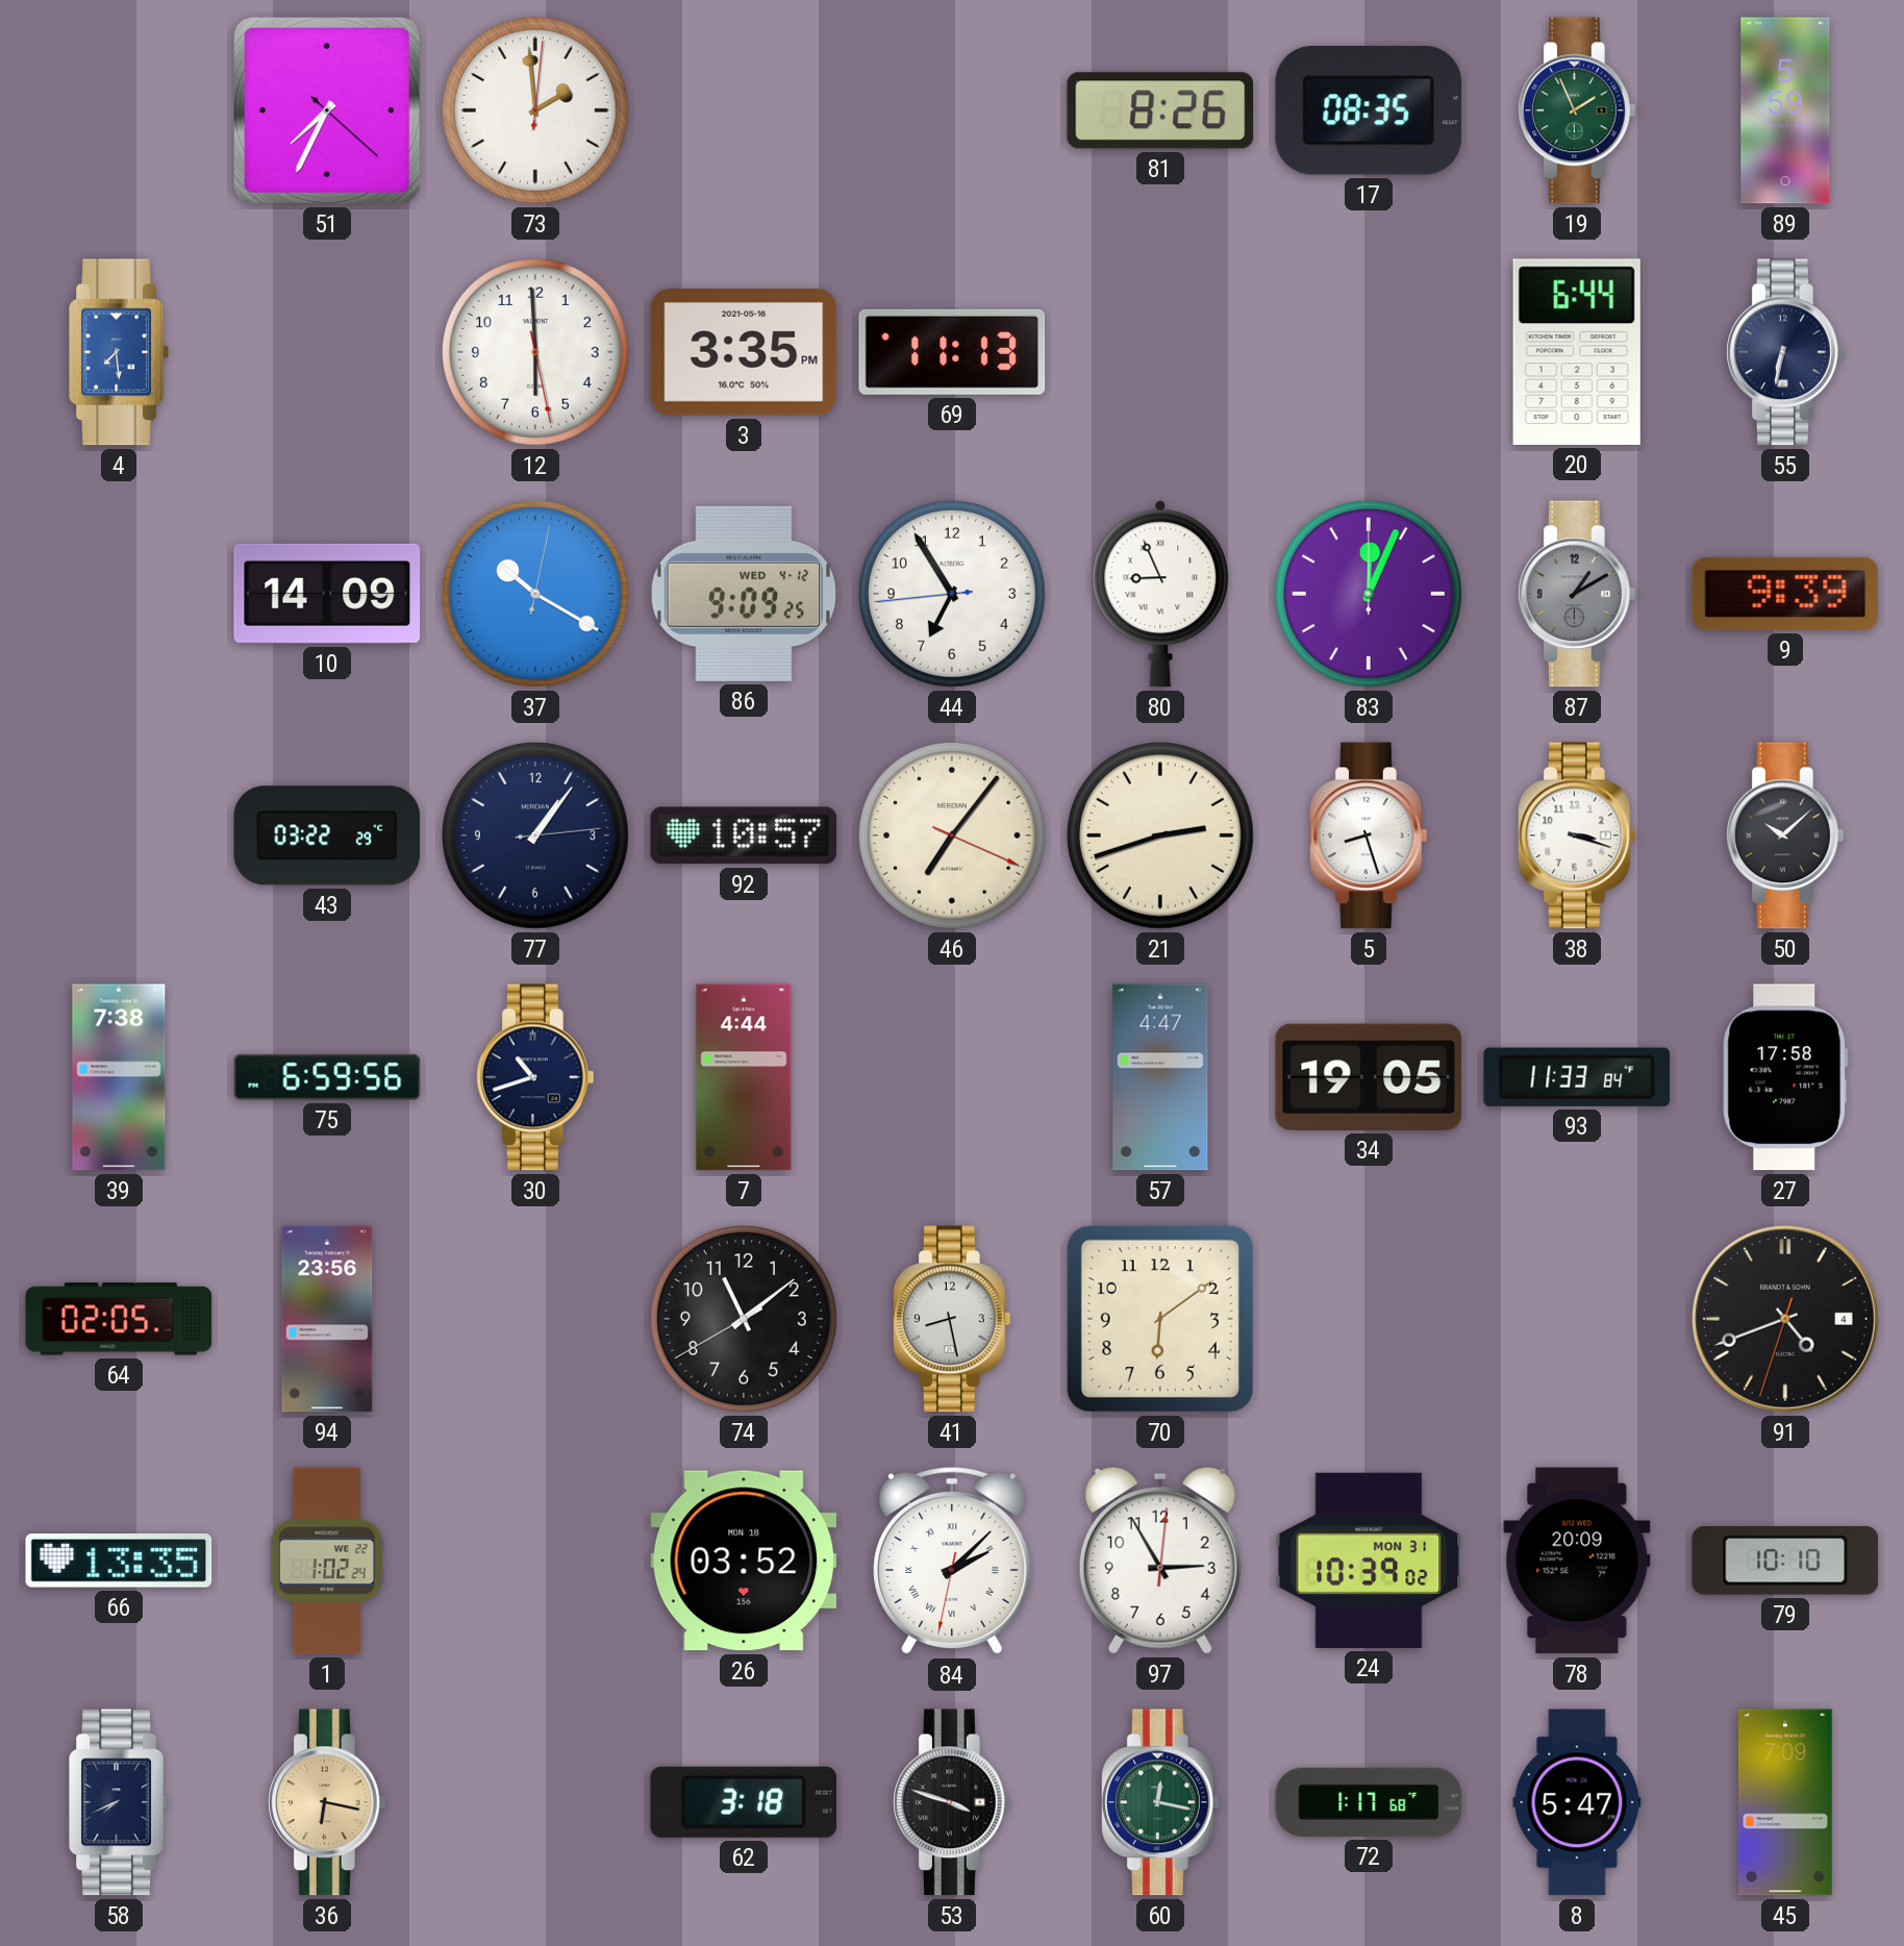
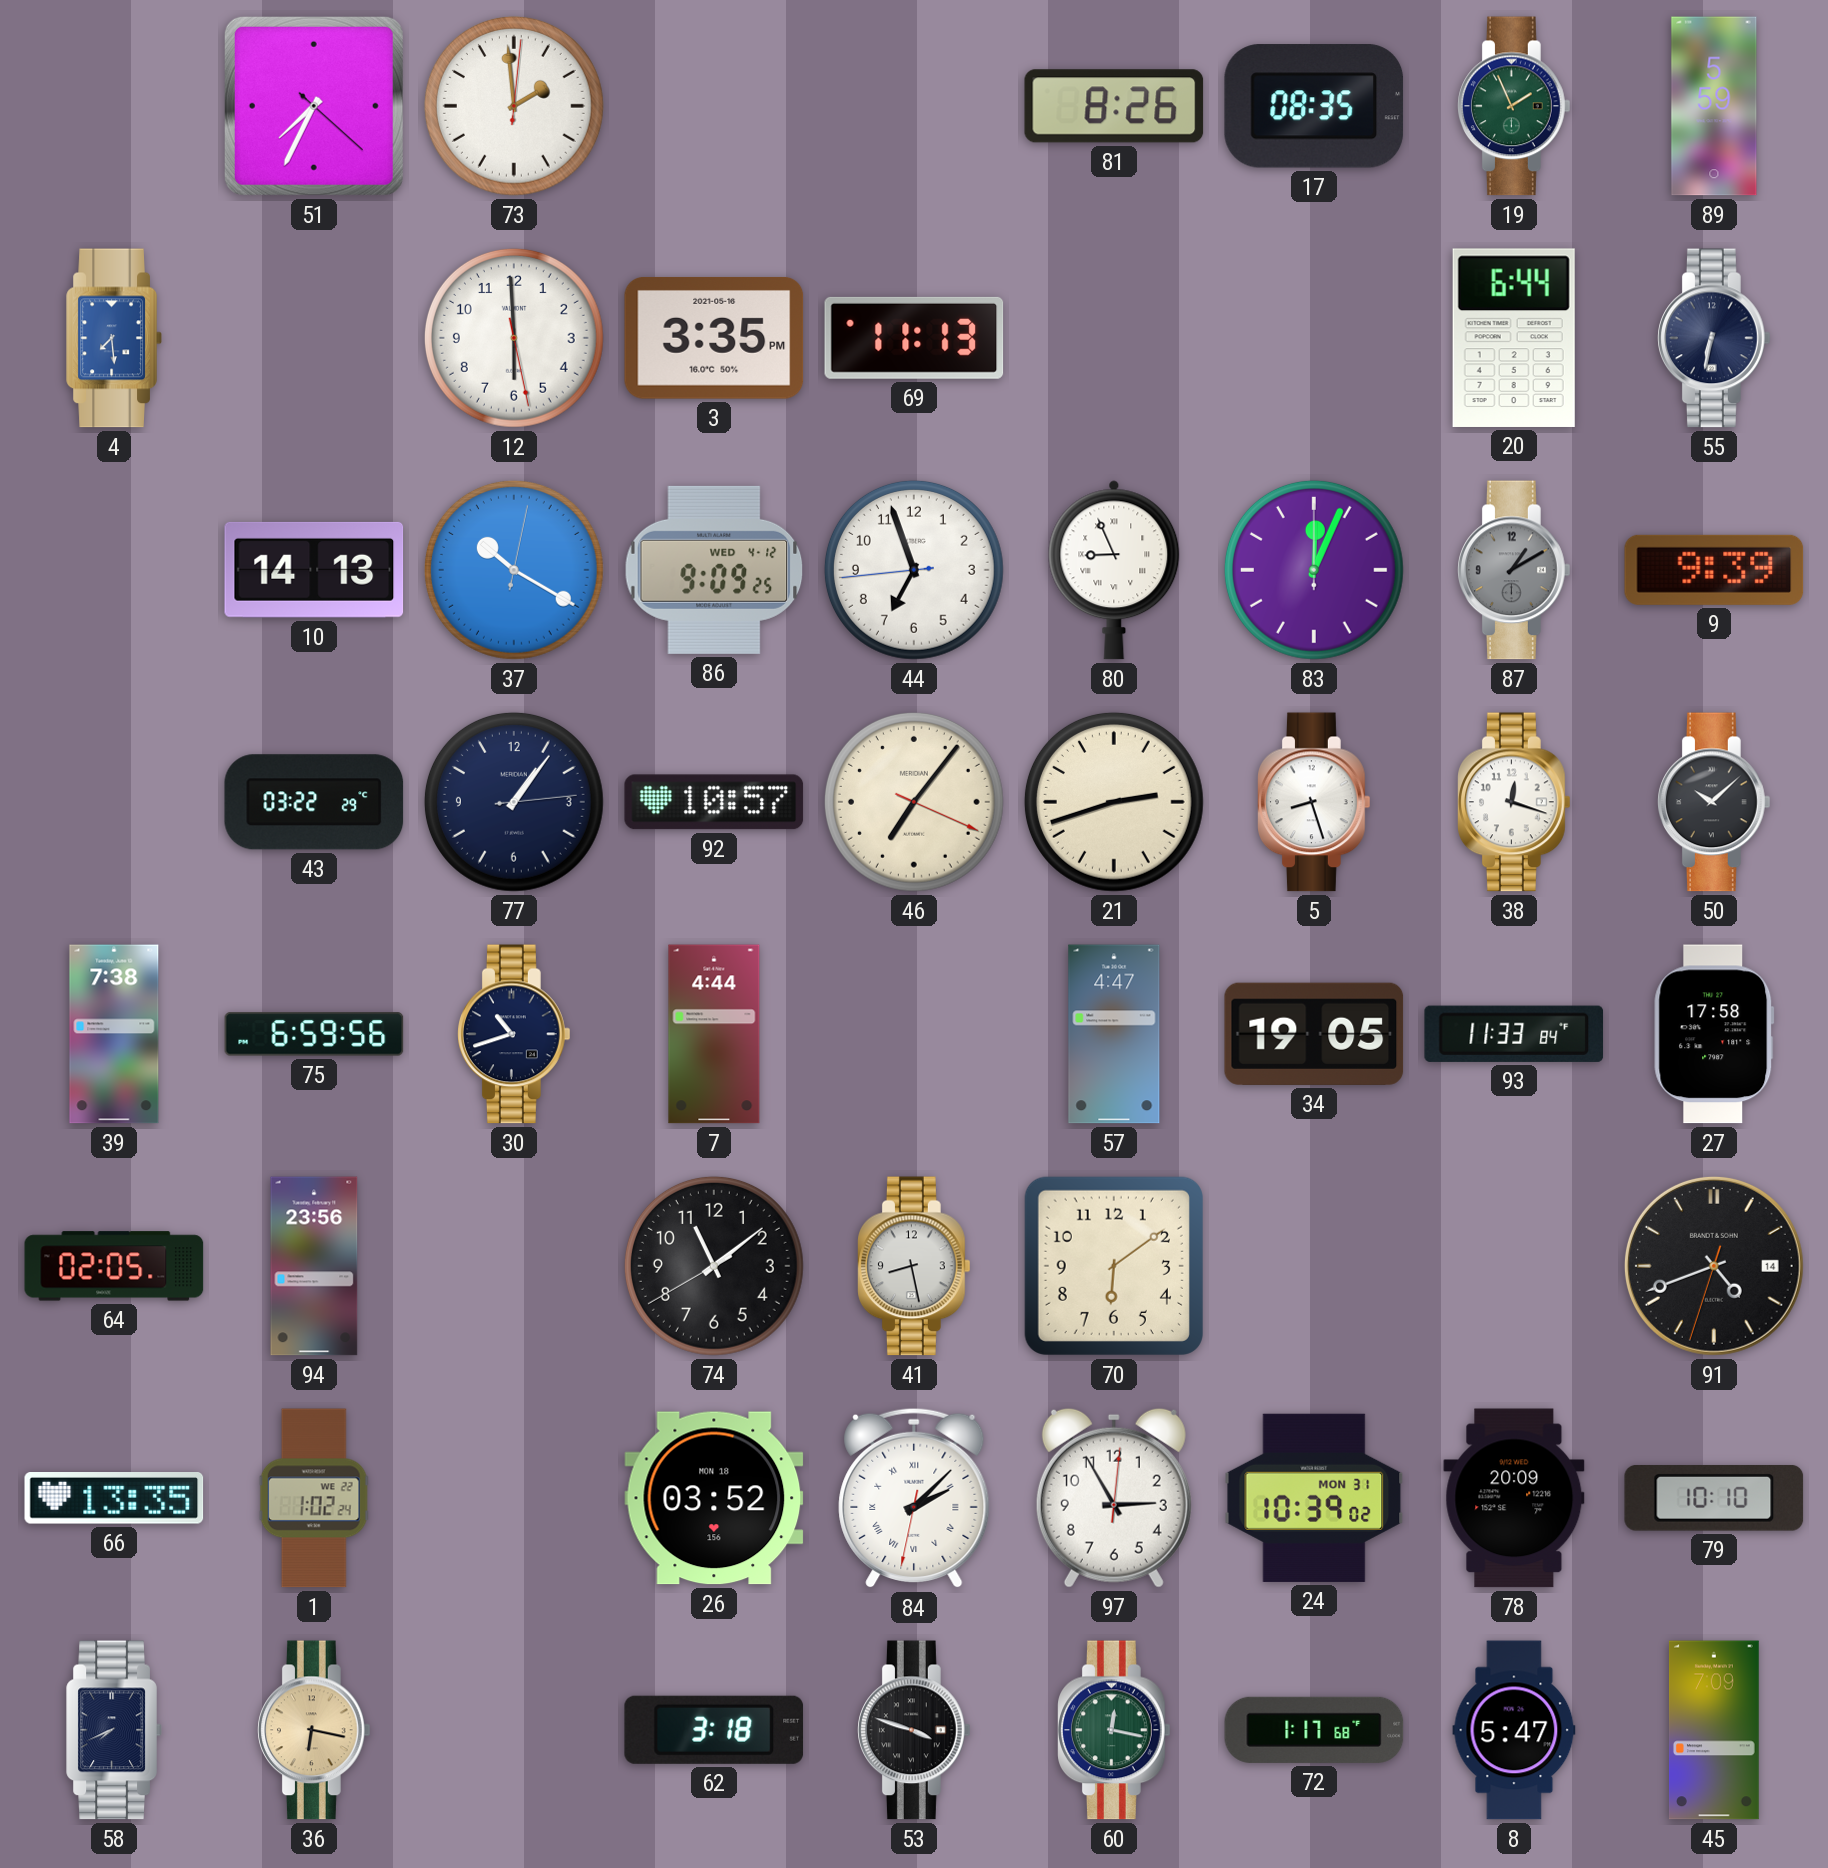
10: 14:09 -> 14:13 (314, 570)
44: 6:54 -> 6:56 (914, 570)
38: 3:18 -> 12:18 (1515, 802)
91 date: 4 -> 14 (1714, 1266)
